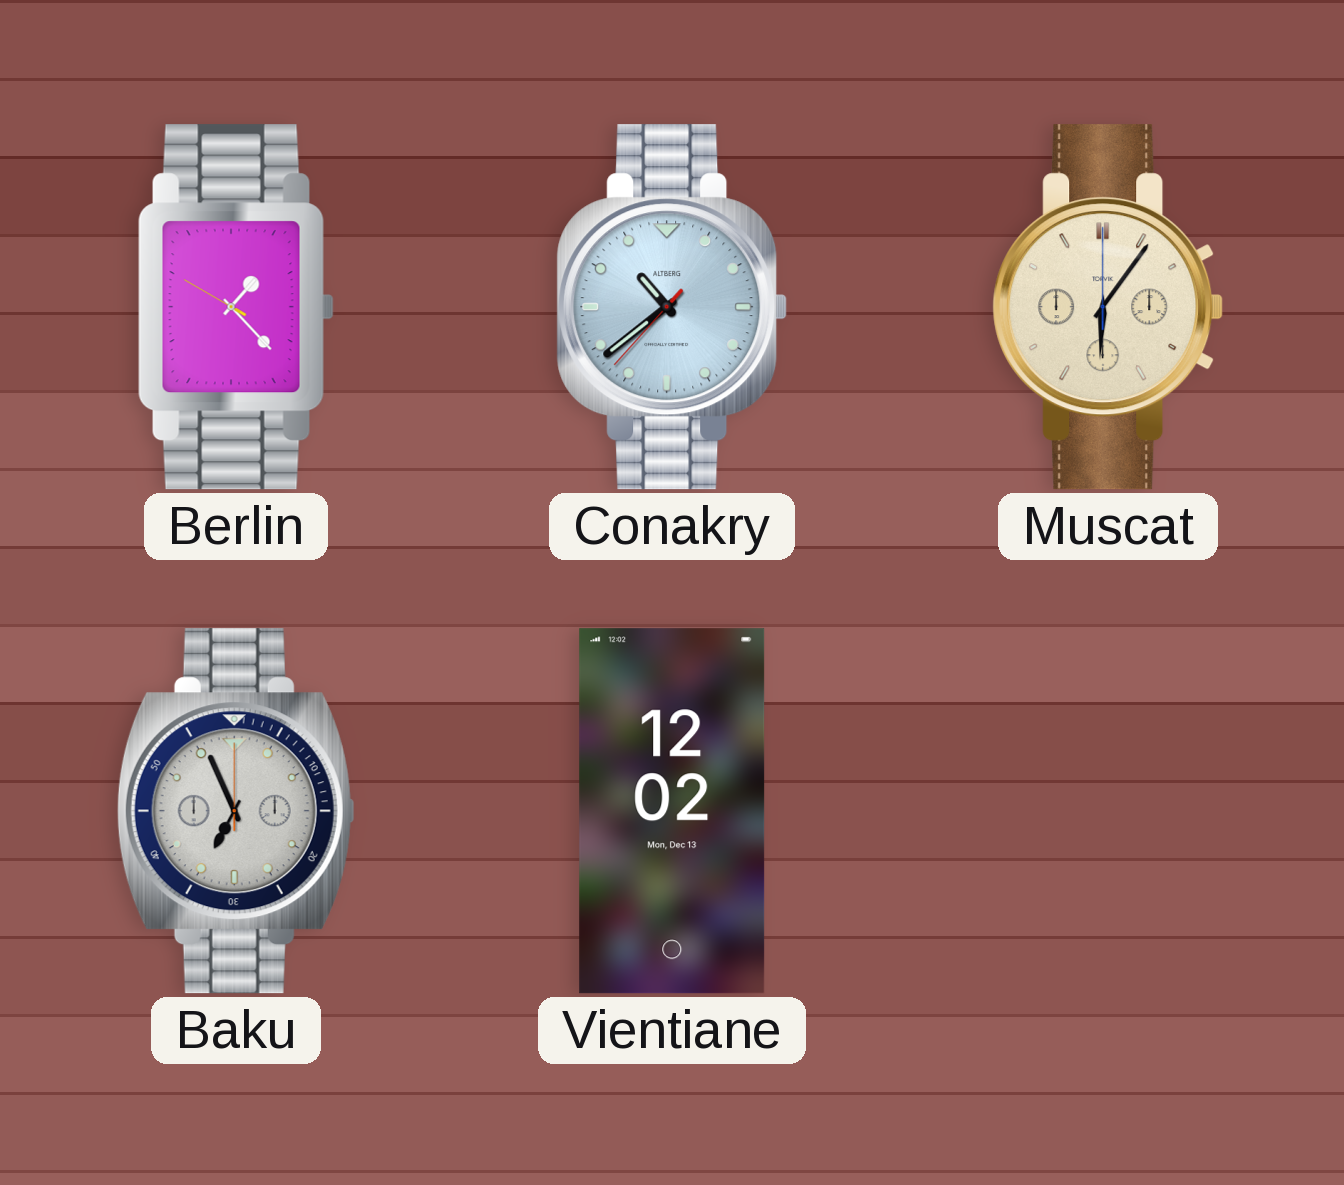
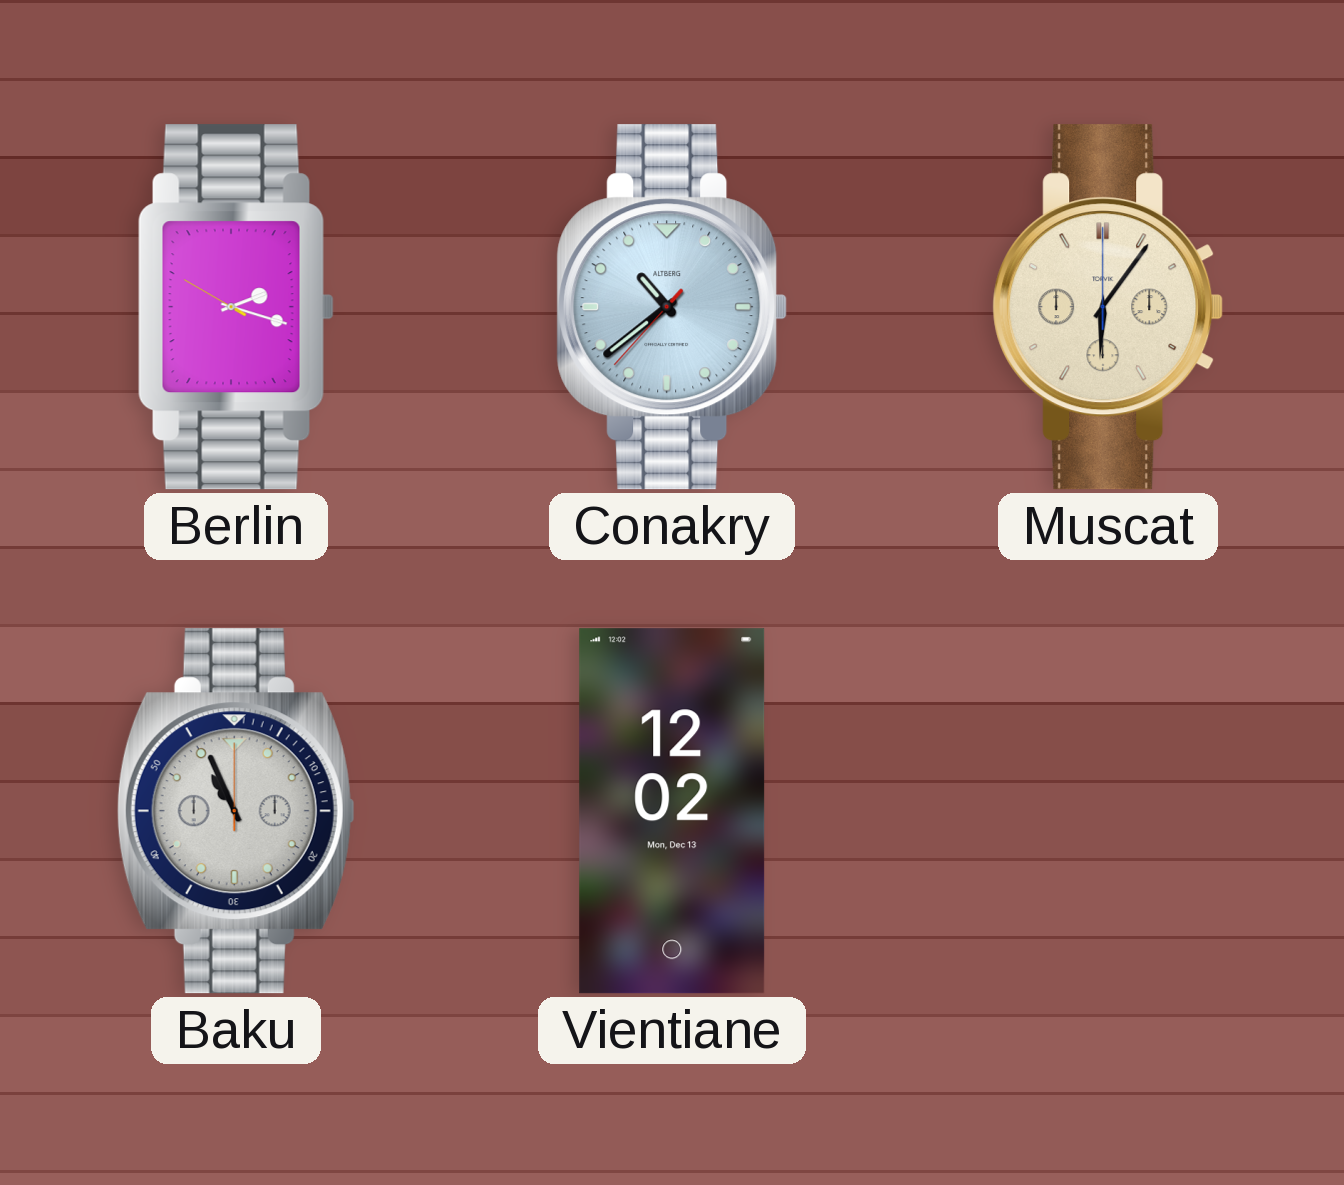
Berlin: 1:22 -> 2:17 (236, 307)
Baku: 6:56 -> 10:56 (236, 811)
